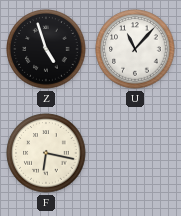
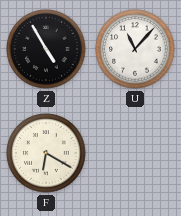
Z: 4:57 -> 4:55 (46, 49)
F: 6:17 -> 6:20 (46, 153)
